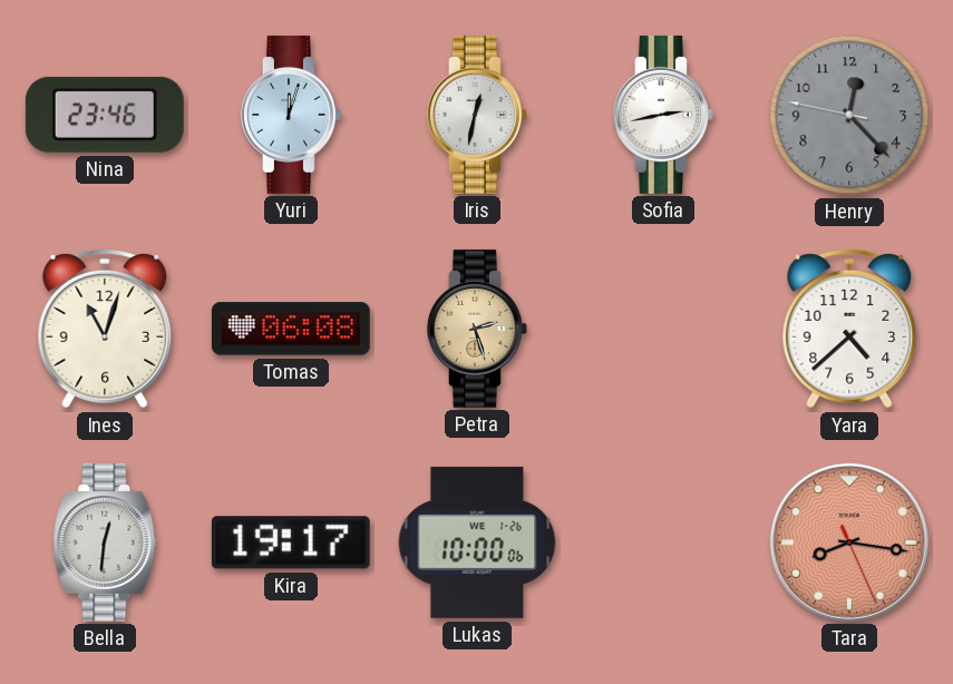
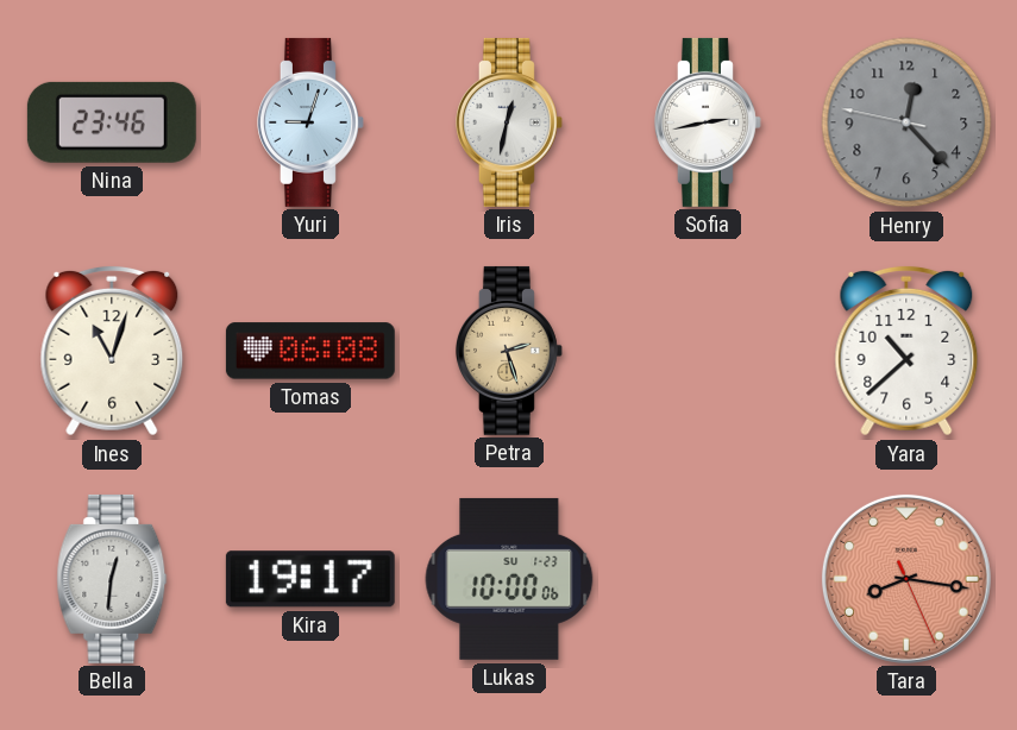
Yuri: 12:03 -> 9:03 (310, 122)
Yara: 4:38 -> 10:38 (906, 351)
Lukas date: WE 1-26 -> SU 1-23 (509, 579)
